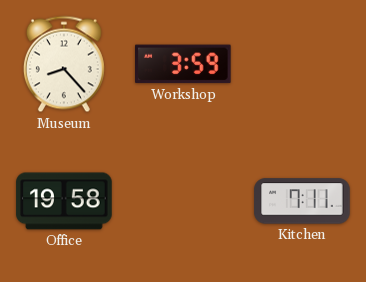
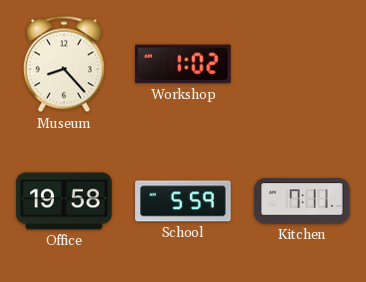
Workshop: 3:59 -> 1:02 (184, 64)
School: none -> 5:59 (183, 201)
